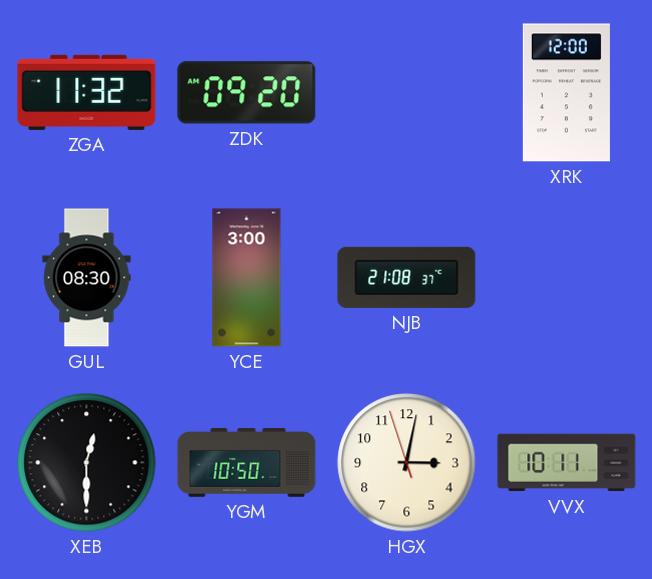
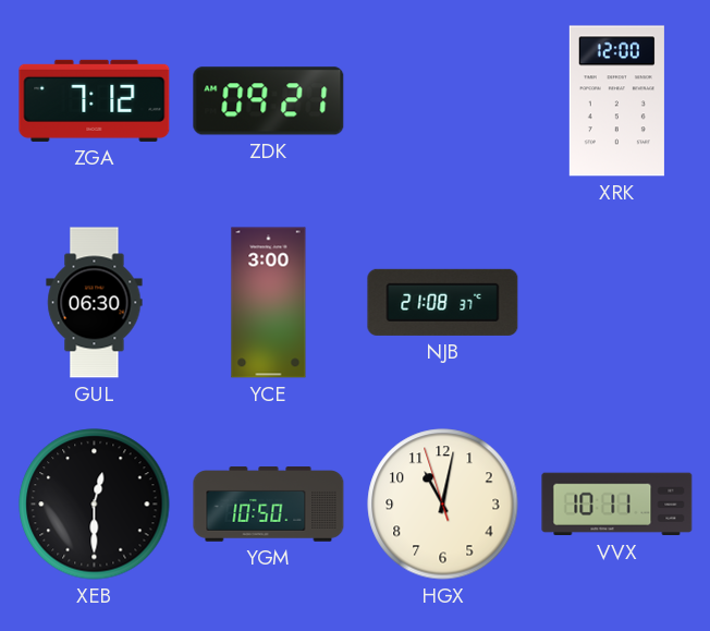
ZGA: 11:32 -> 7:12 (95, 100)
ZDK: 09:20 -> 09:21 (269, 101)
GUL: 08:30 -> 06:30 (95, 303)
HGX: 3:01 -> 11:01 (443, 505)
